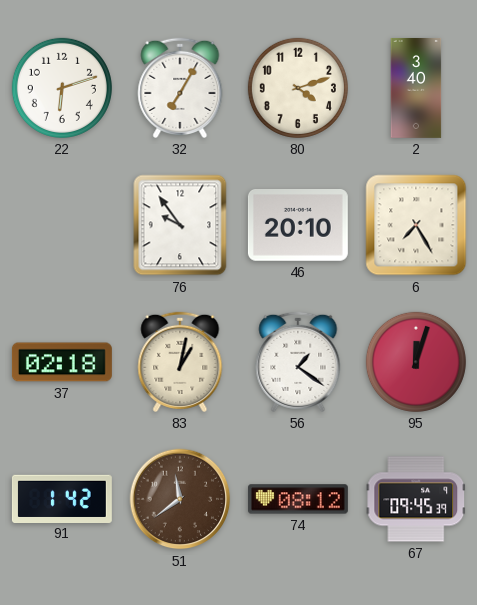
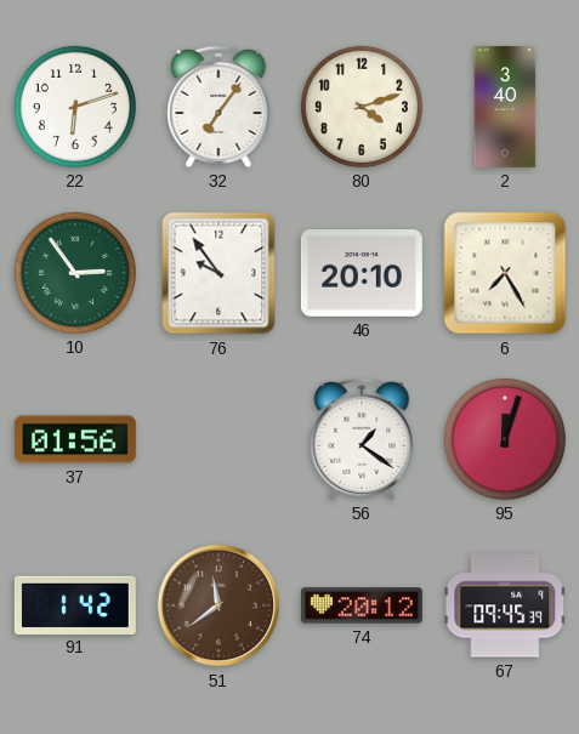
32: 7:05 -> 7:06 (218, 107)
10: none -> 2:54 (75, 273)
37: 02:18 -> 01:56 (75, 439)
83: 1:02 -> none (180, 362)
74: 08:12 -> 20:12 (362, 605)
